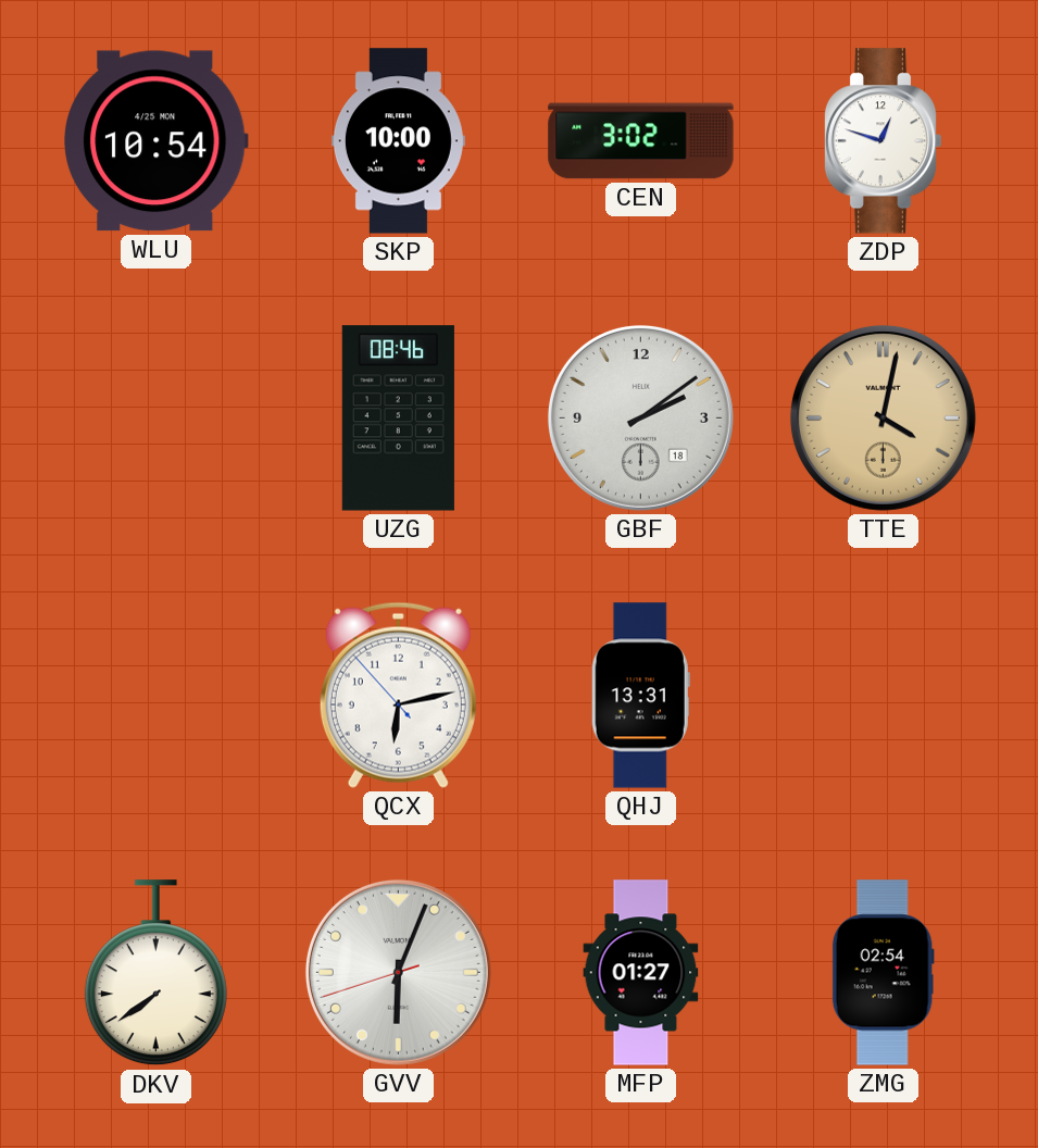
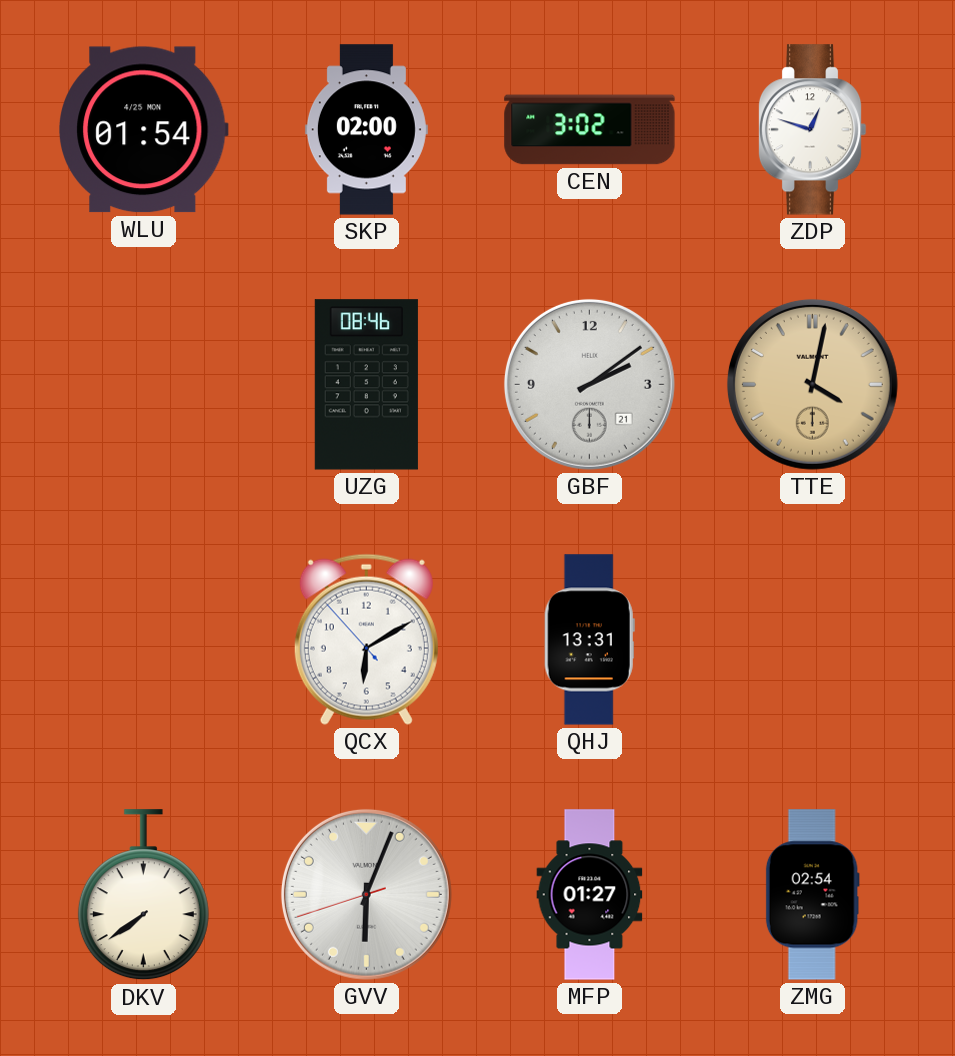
WLU: 10:54 -> 01:54 (144, 130)
SKP: 10:00 -> 02:00 (366, 130)
GBF date: 18 -> 21 (589, 384)
QCX: 6:12 -> 6:09 (366, 639)
